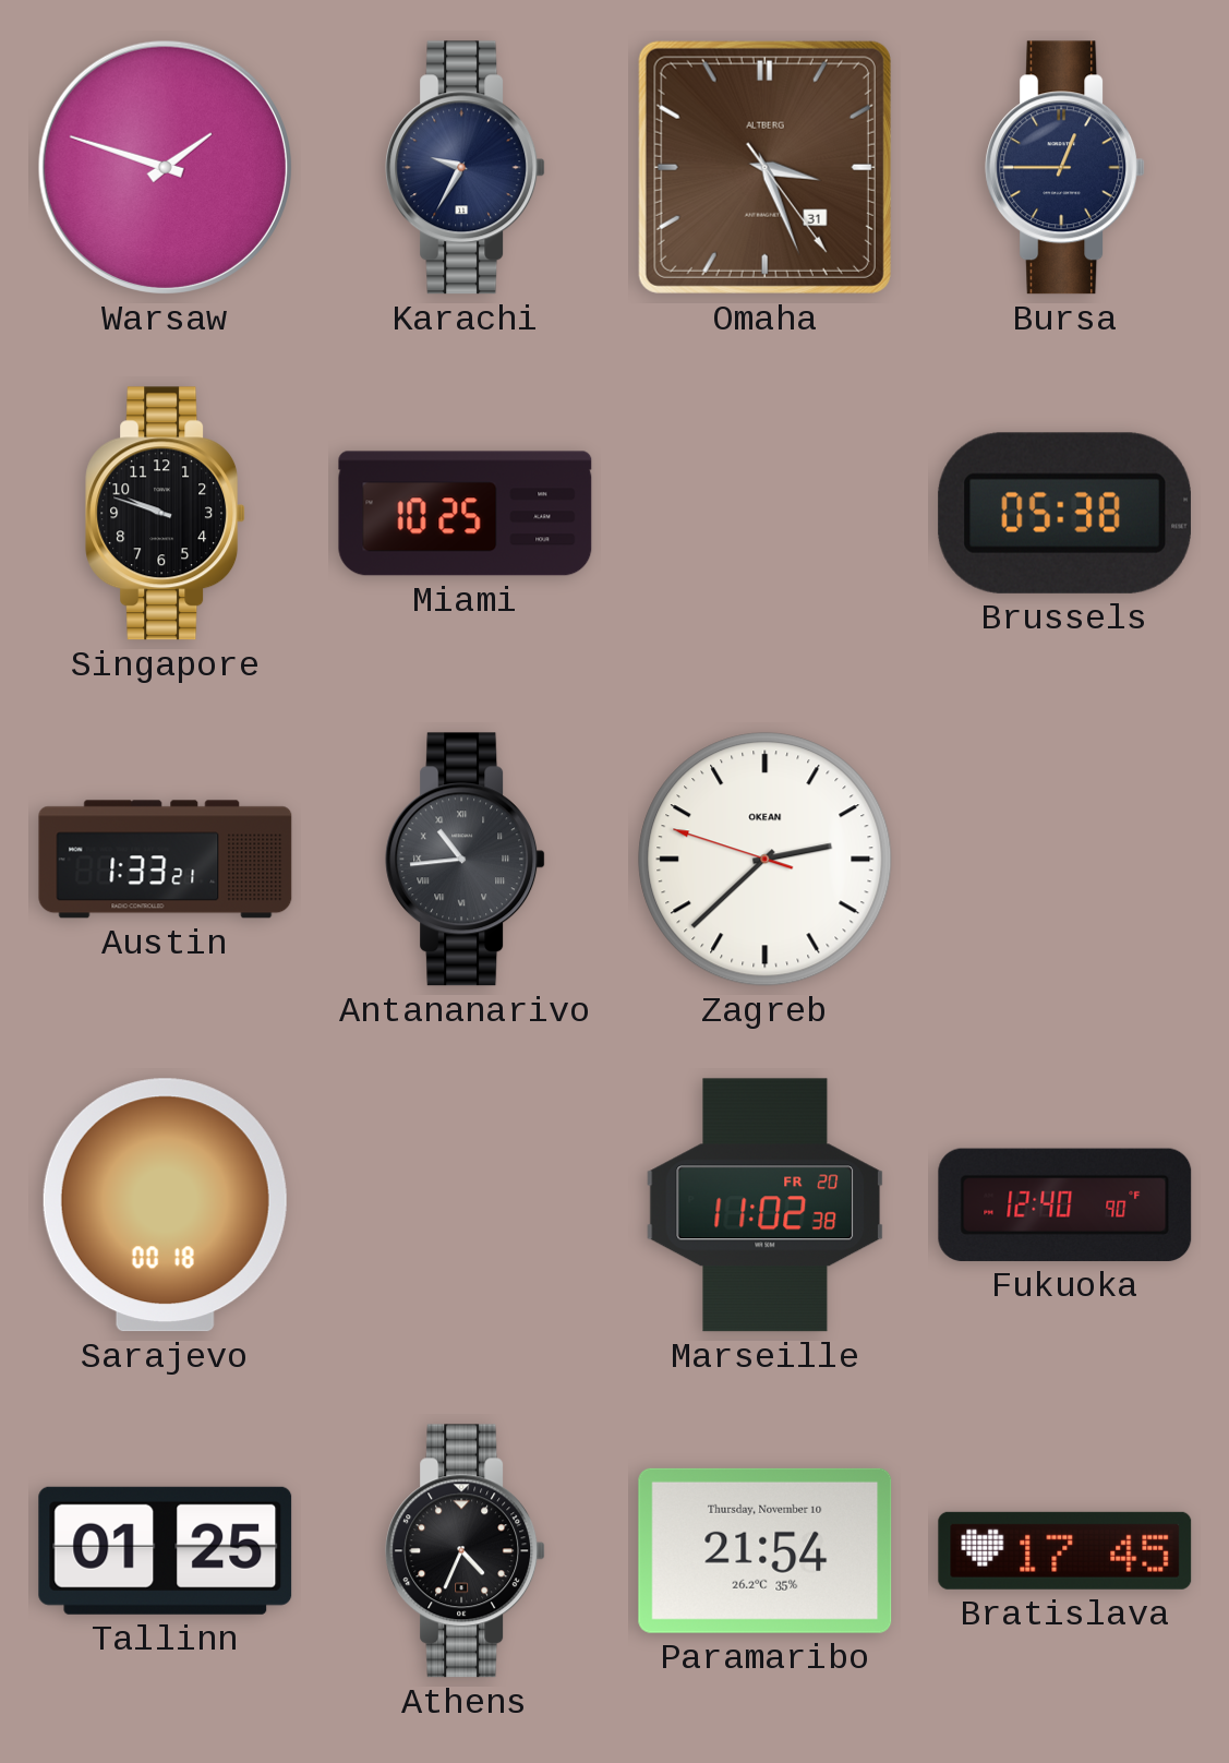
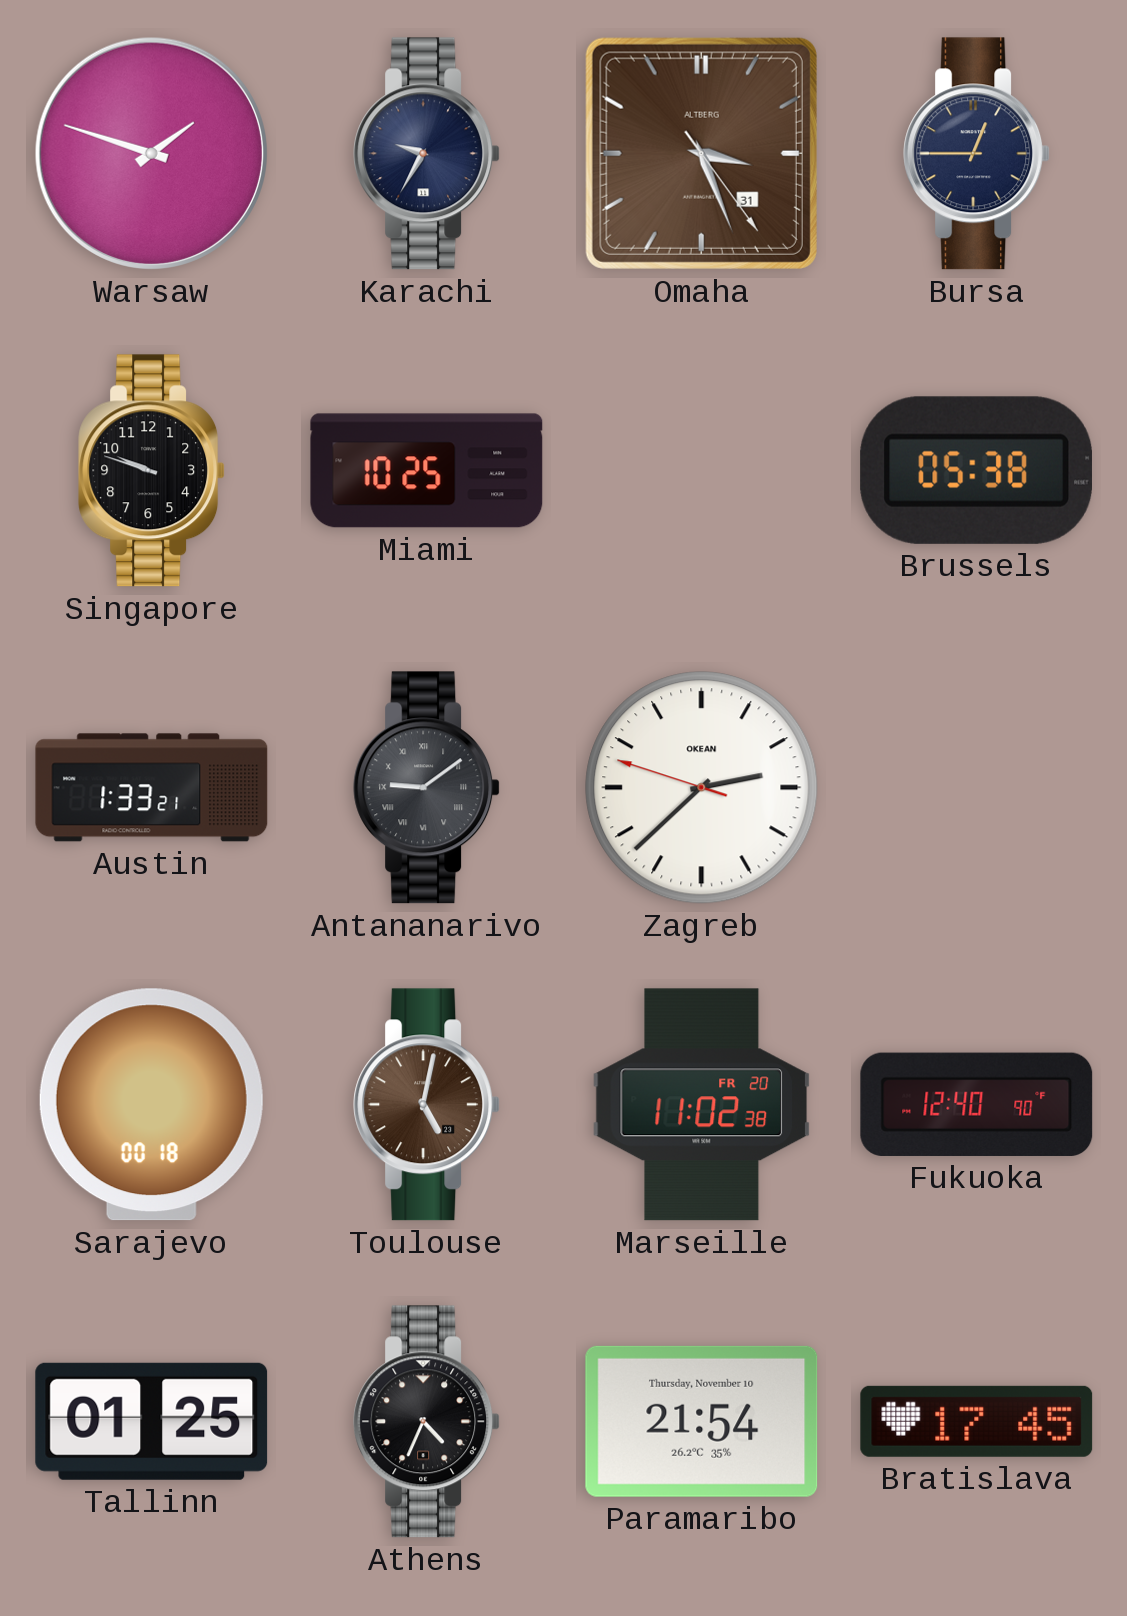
Antananarivo: 10:44 -> 9:09 (427, 788)
Toulouse: none -> 5:02 (427, 1105)
